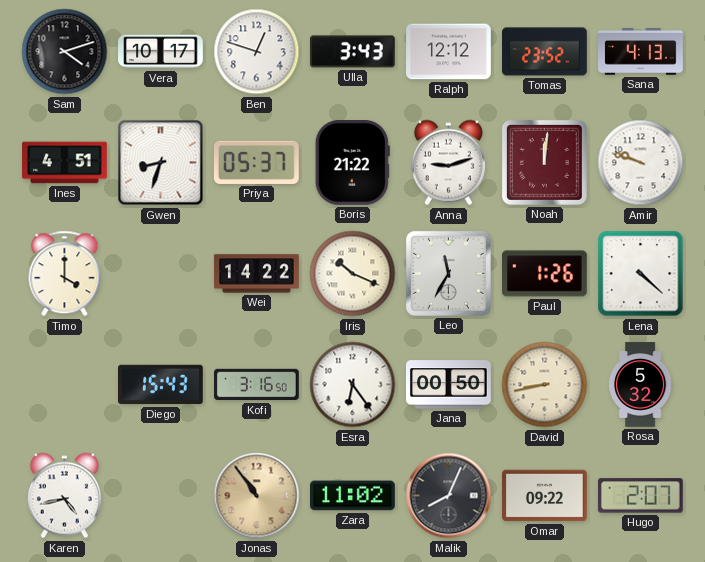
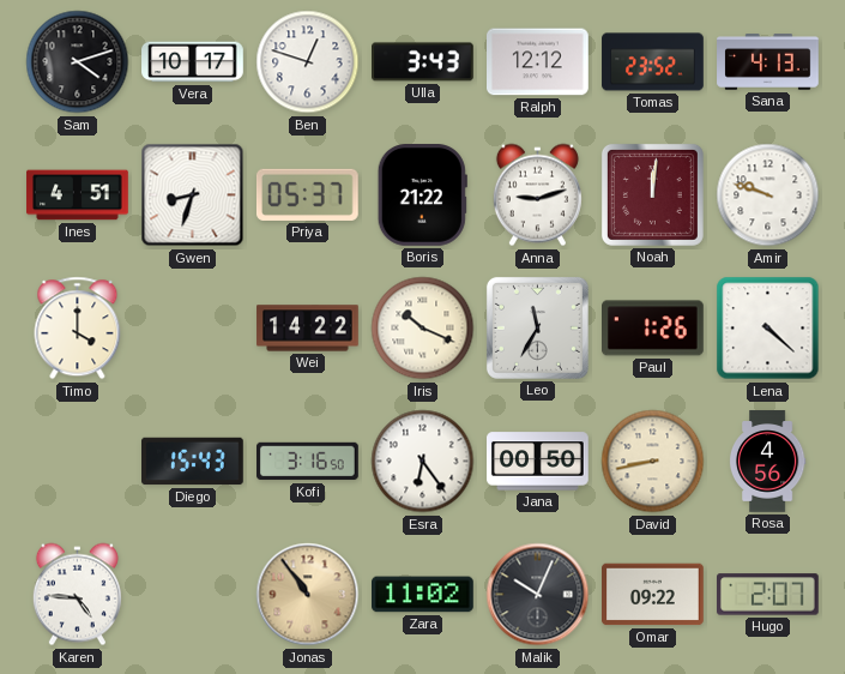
Rosa: 5:32 -> 4:56 (767, 462)
Karen: 4:43 -> 4:46 (77, 595)
Malik: 8:04 -> 10:04 (538, 595)
